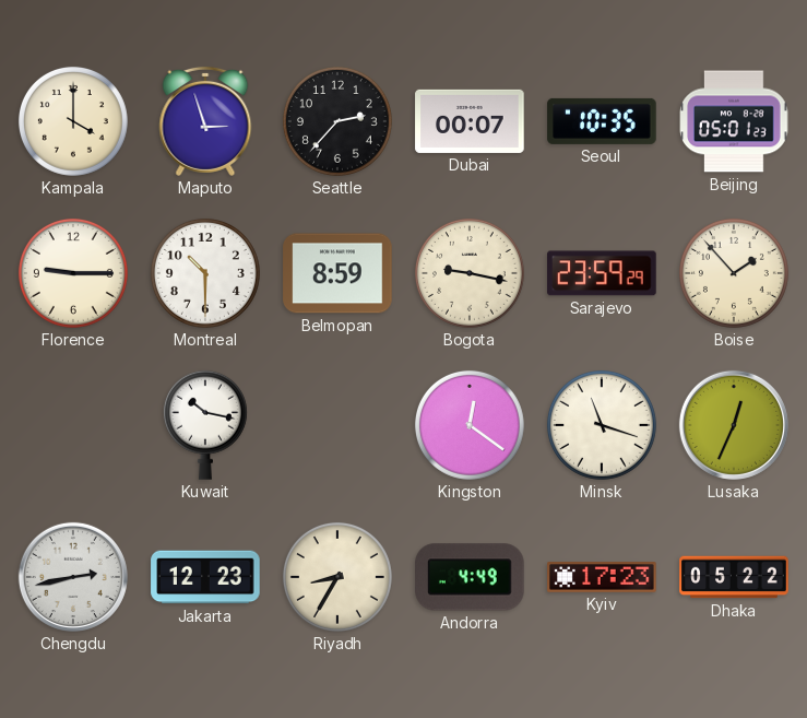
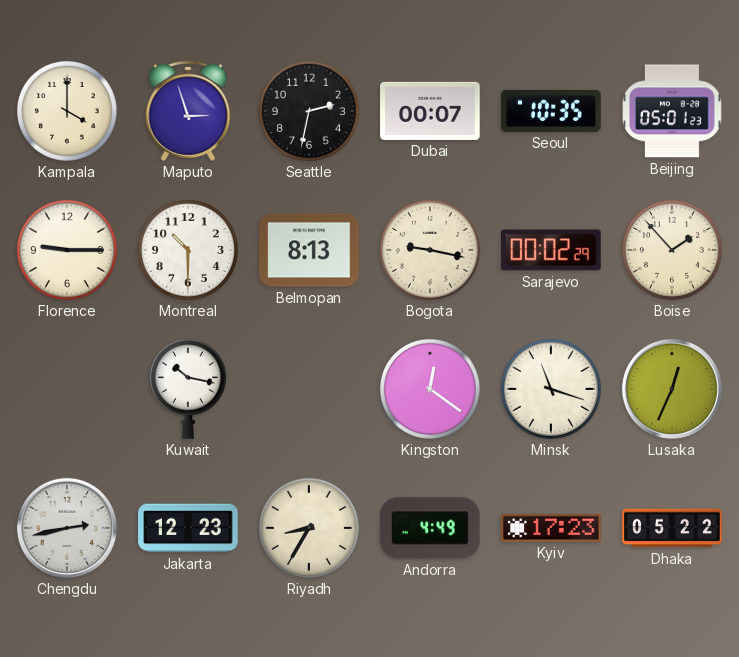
Seattle: 2:37 -> 2:32 (309, 111)
Belmopan: 8:59 -> 8:13 (309, 250)
Sarajevo: 23:59 -> 00:02 (551, 250)
